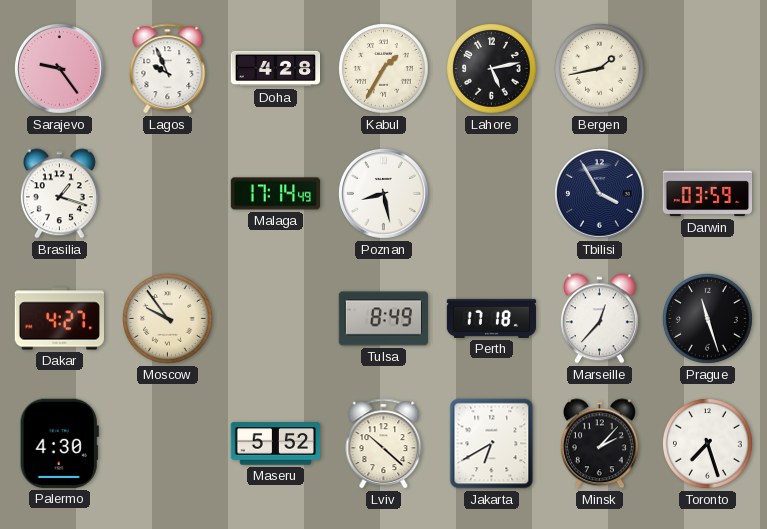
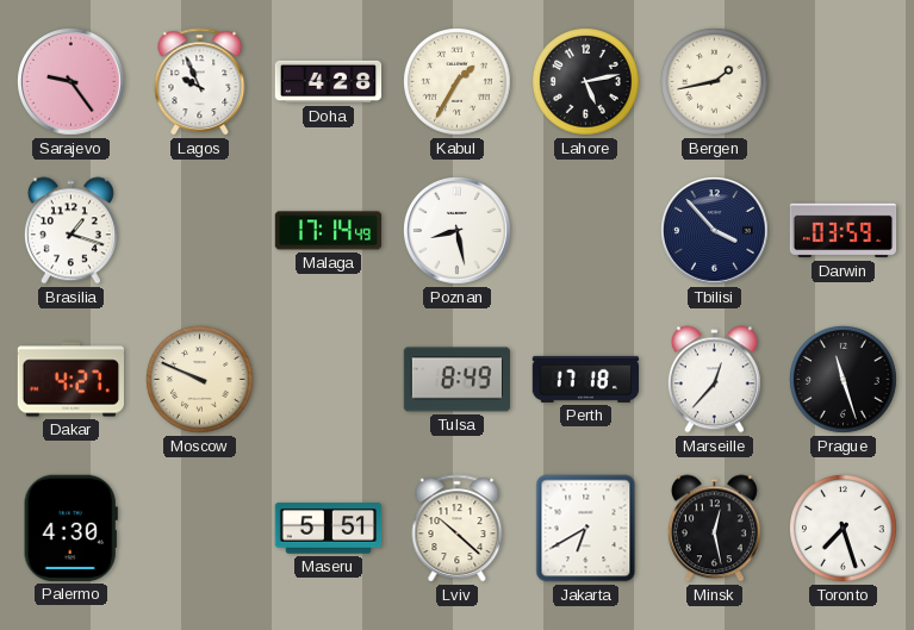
Tbilisi: 3:55 -> 3:53 (715, 231)
Moscow: 9:54 -> 9:49 (200, 380)
Maseru: 5:52 -> 5:51 (329, 529)
Minsk: 2:07 -> 12:28 (714, 529)
